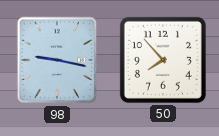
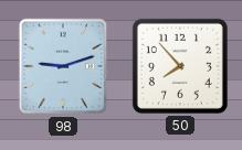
98: 9:17 -> 9:12 (63, 66)
